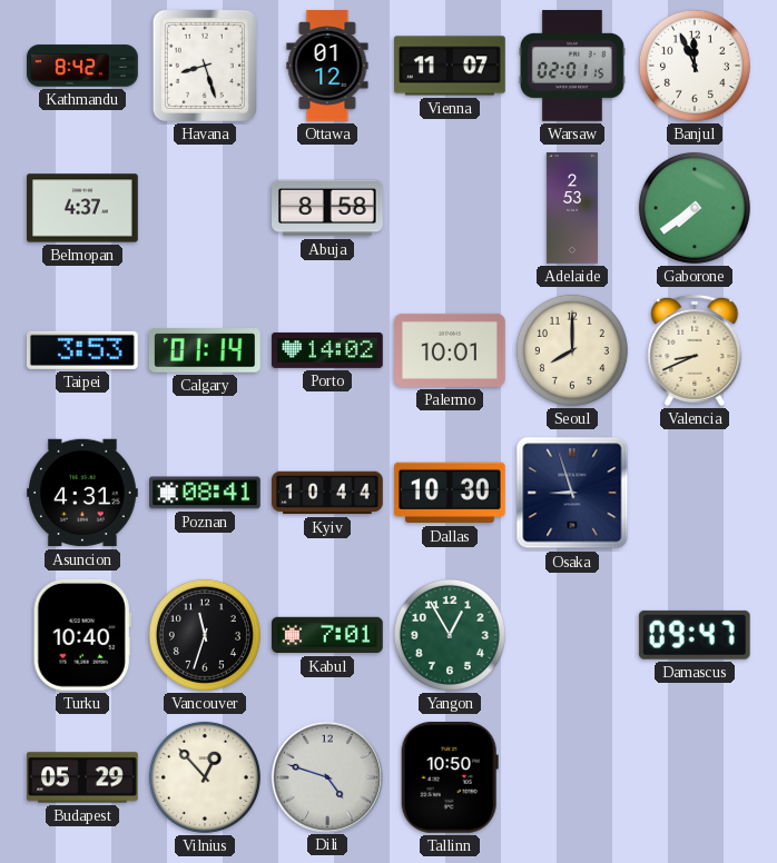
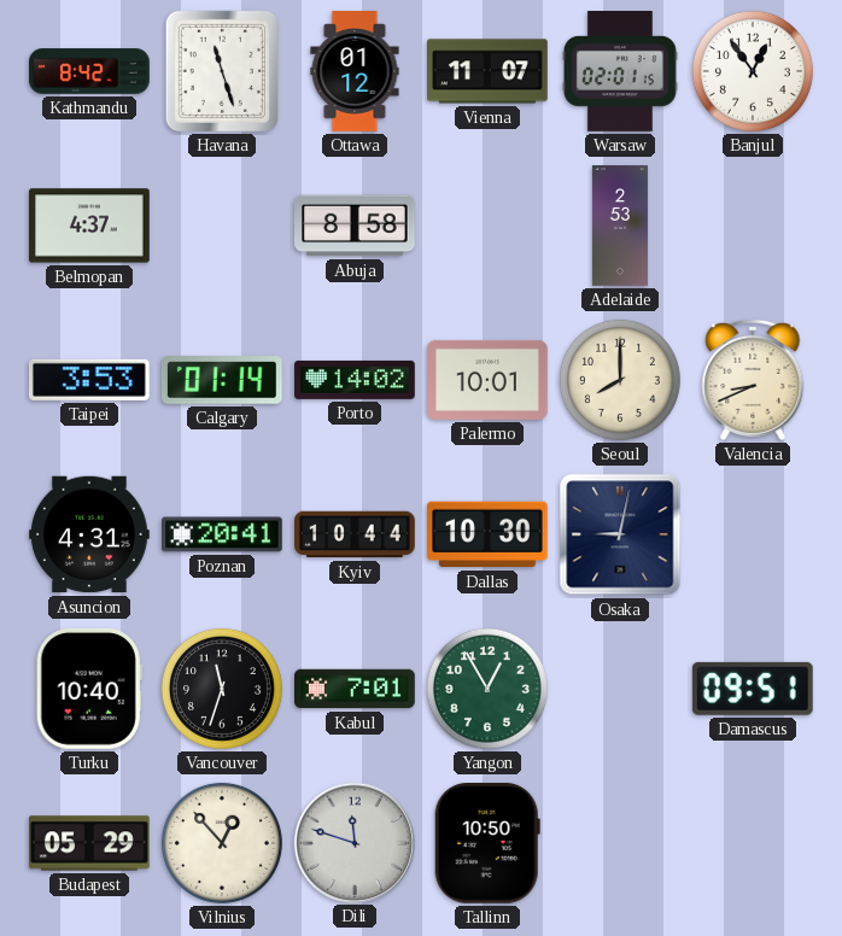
Havana: 8:27 -> 11:27 (222, 71)
Banjul: 11:56 -> 12:54 (753, 71)
Gaborone: 7:39 -> none (695, 208)
Poznan: 08:41 -> 20:41 (223, 534)
Osaka: 8:57 -> 9:02 (620, 534)
Damascus: 09:47 -> 09:51 (753, 689)
Dili: 4:48 -> 11:48 (353, 842)
